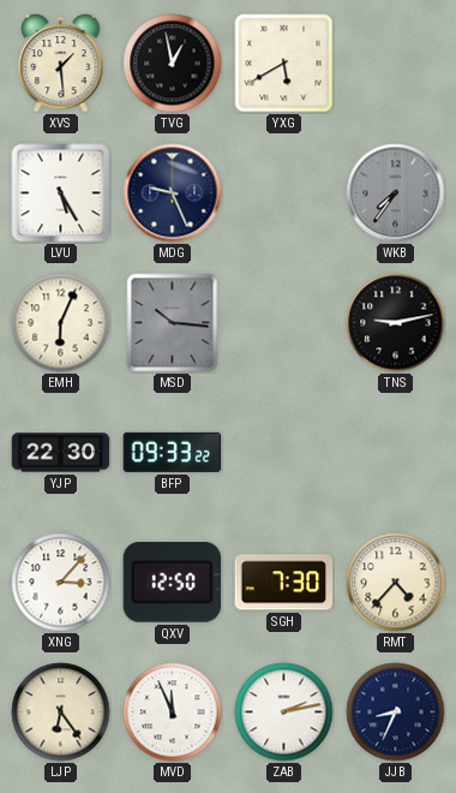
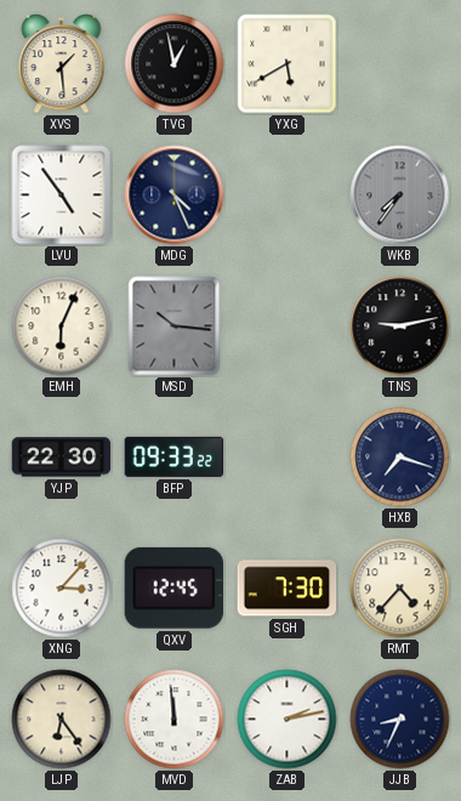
LVU: 5:25 -> 4:54 (62, 195)
MDG: 9:26 -> 4:26 (175, 195)
HXB: none -> 7:18 (400, 458)
QXV: 12:50 -> 12:45 (173, 587)
MVD: 11:56 -> 11:59 (175, 720)
